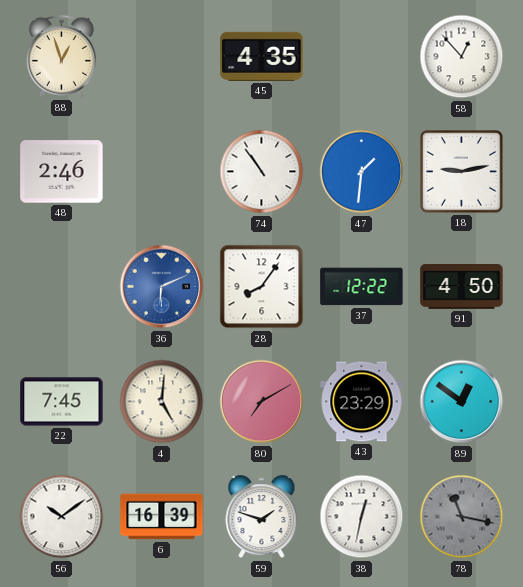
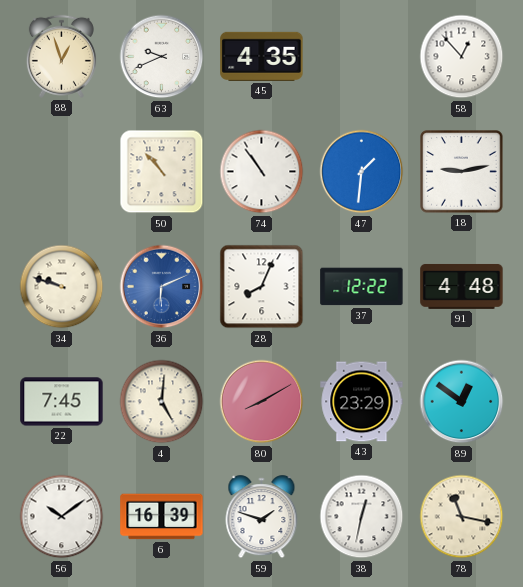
63: none -> 9:41 (162, 57)
48: 2:46 -> none (62, 172)
50: none -> 10:53 (162, 172)
34: none -> 9:48 (62, 287)
28: 8:06 -> 8:04 (262, 287)
91: 4:50 -> 4:48 (462, 286)
80: 7:10 -> 8:10 (262, 402)
78 dial: grey -> cream (462, 517)
